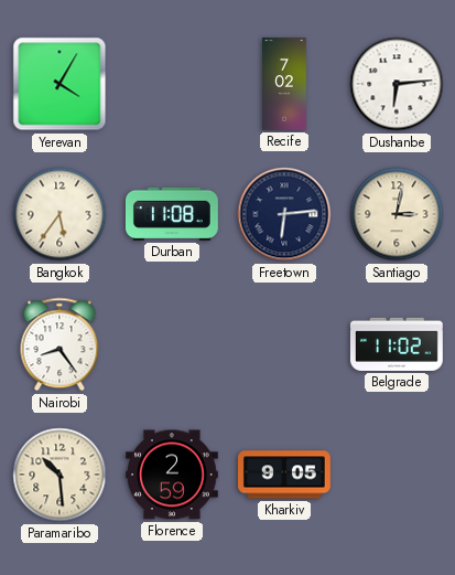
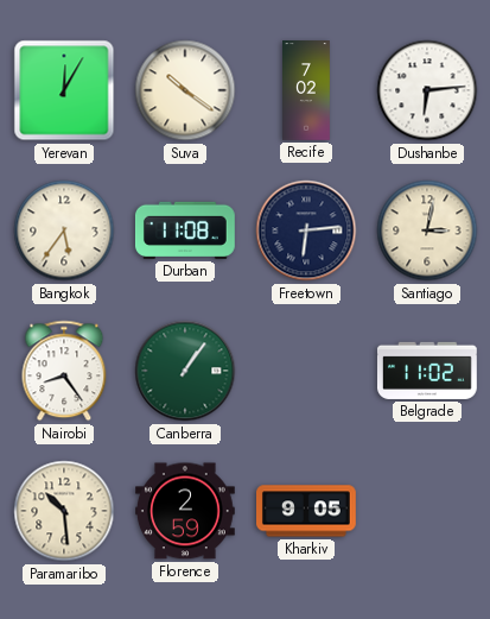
Yerevan: 4:05 -> 12:05 (64, 90)
Suva: none -> 10:21 (185, 90)
Canberra: none -> 1:06 (185, 371)
